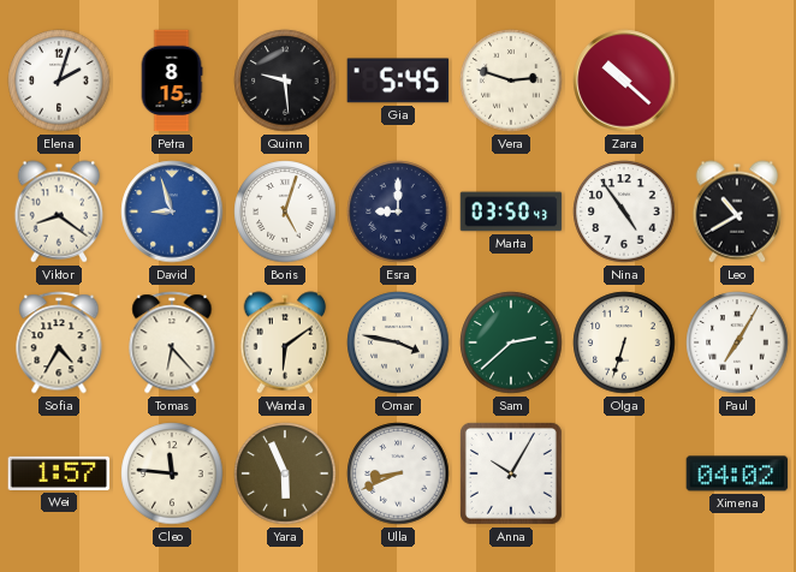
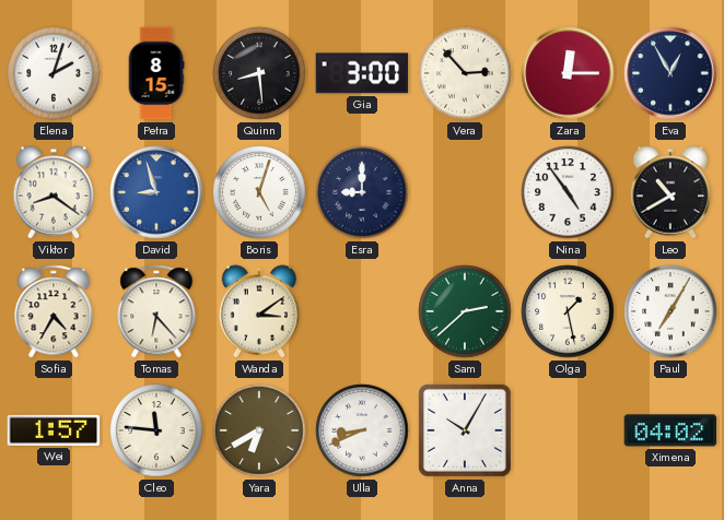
Quinn: 9:29 -> 8:29 (259, 73)
Gia: 5:45 -> 3:00 (362, 73)
Vera: 2:48 -> 2:53 (465, 73)
Zara: 10:22 -> 12:15 (568, 73)
Eva: none -> 12:55 (670, 73)
Marta: 03:50 -> none (511, 211)
Wanda: 6:09 -> 3:09 (259, 311)
Omar: 3:47 -> none (398, 342)
Olga: 6:33 -> 1:28 (568, 311)
Yara: 5:56 -> 6:40 (259, 430)
